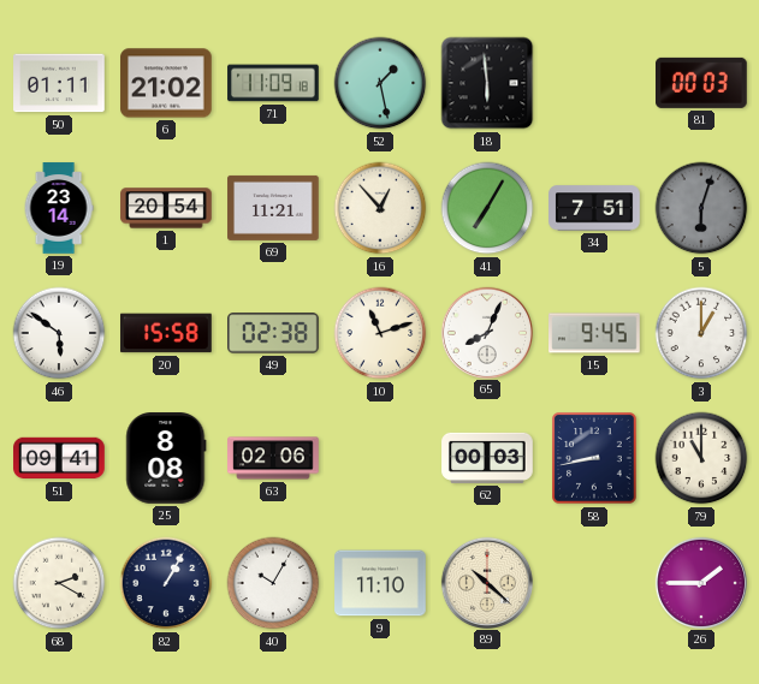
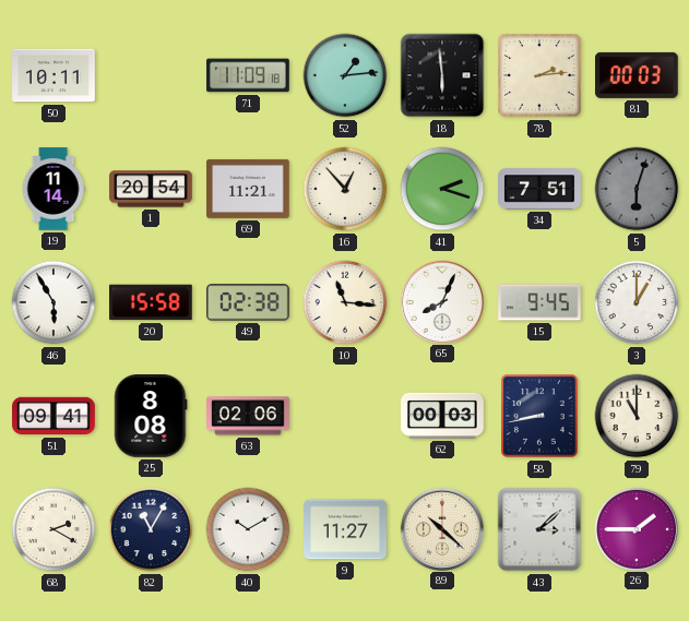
50: 01:11 -> 10:11 (54, 75)
6: 21:02 -> none (166, 83)
52: 1:28 -> 1:14 (345, 75)
78: none -> 2:14 (539, 75)
19: 23:14 -> 11:14 (54, 189)
41: 7:05 -> 2:18 (442, 189)
46: 5:51 -> 5:55 (54, 302)
10: 11:12 -> 11:16 (345, 302)
82: 1:05 -> 11:05 (151, 529)
40: 10:05 -> 10:10 (248, 529)
9: 11:10 -> 11:27 (345, 529)
43: none -> 3:08 (539, 529)
